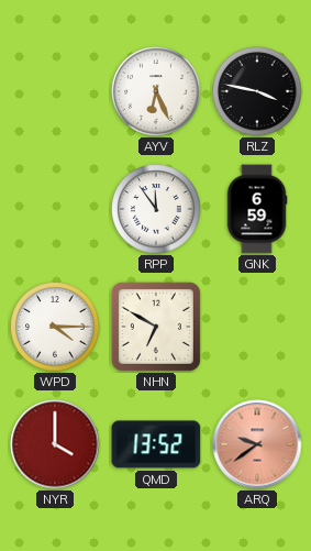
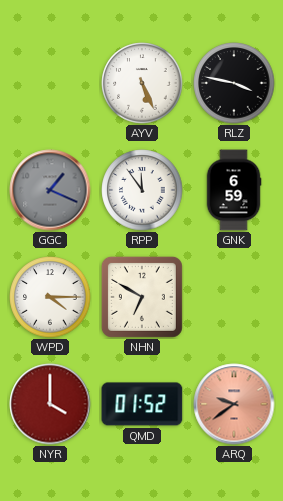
AYV: 6:26 -> 5:26 (142, 83)
GGC: none -> 1:19 (50, 190)
QMD: 13:52 -> 01:52 (142, 404)
